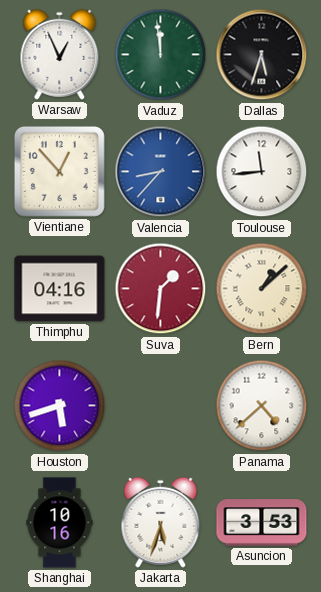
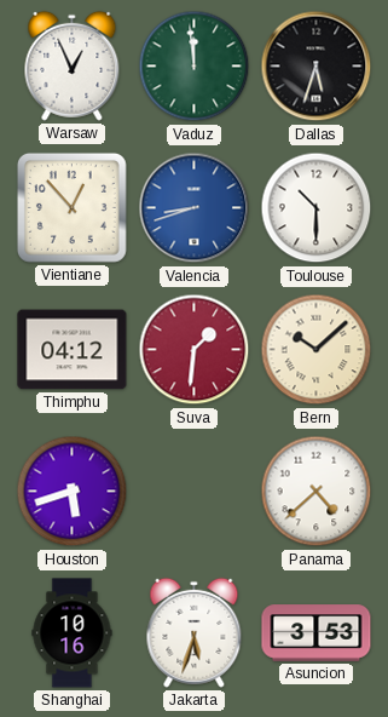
Valencia: 8:37 -> 8:42 (195, 208)
Toulouse: 11:44 -> 10:30 (317, 208)
Thimphu: 04:16 -> 04:12 (73, 350)
Bern: 1:08 -> 10:08 (317, 350)
